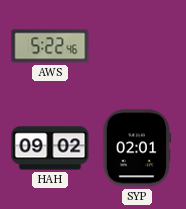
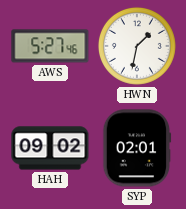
AWS: 5:22 -> 5:27 (50, 46)
HWN: none -> 1:32 (137, 46)
